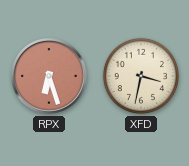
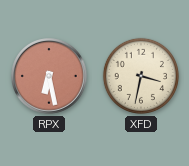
RPX: 6:27 -> 6:28 (50, 77)
